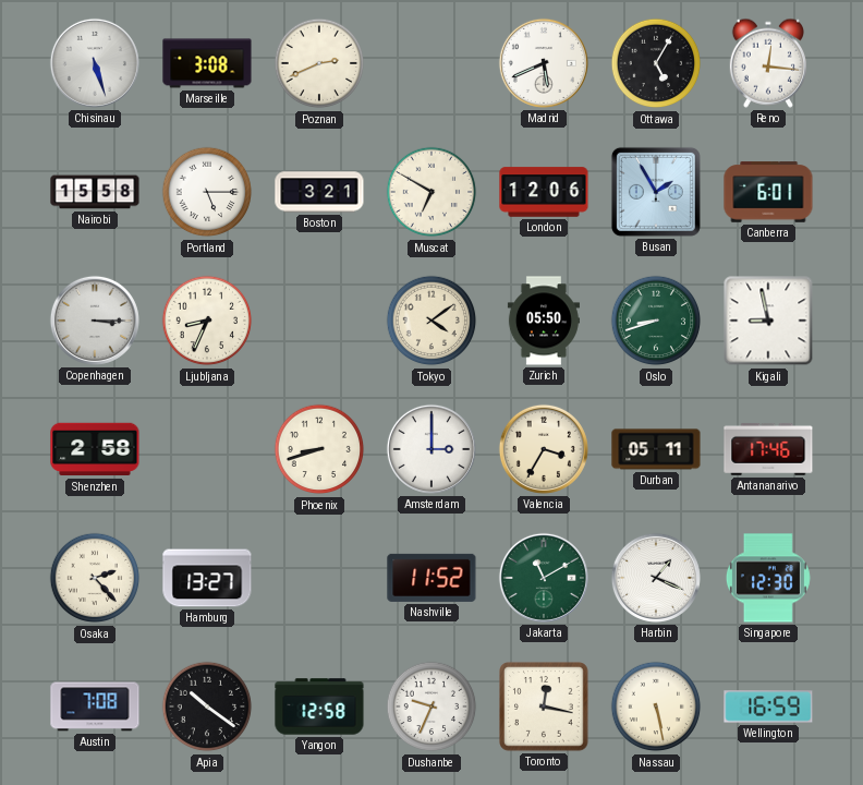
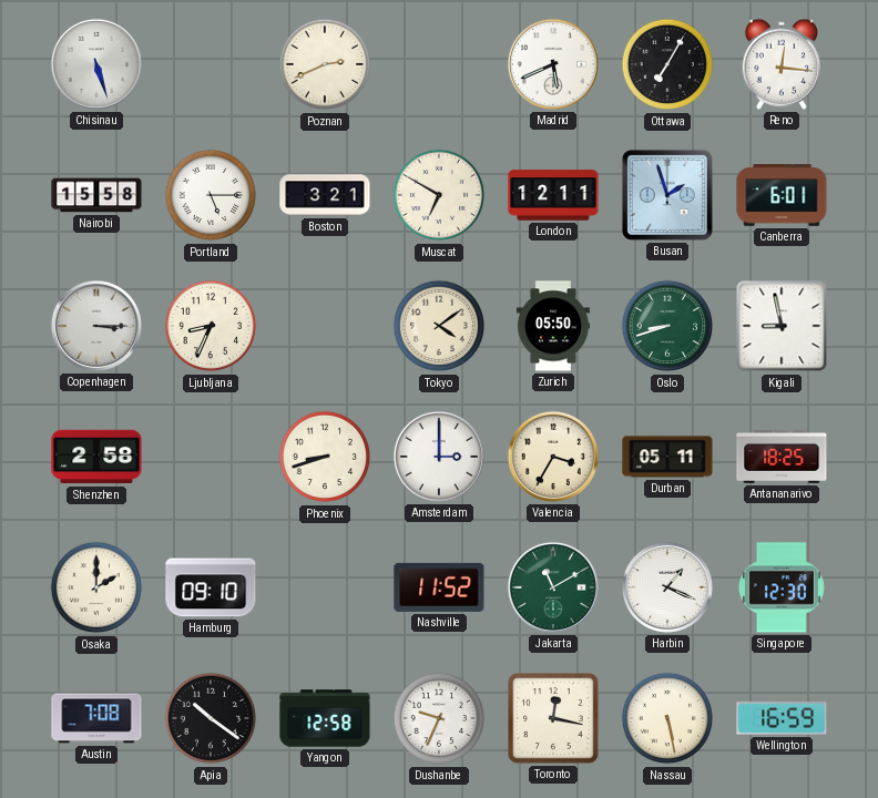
Marseille: 3:08 -> none (207, 63)
Ottawa: 5:05 -> 7:05 (667, 64)
London: 12:06 -> 12:11 (553, 195)
Busan: 1:55 -> 1:57 (667, 195)
Antananarivo: 17:46 -> 18:25 (782, 457)
Osaka: 2:23 -> 2:00 (96, 587)
Hamburg: 13:27 -> 09:10 (211, 587)
